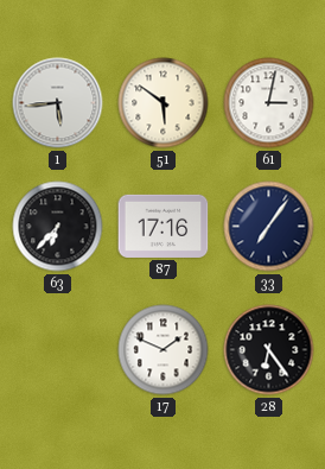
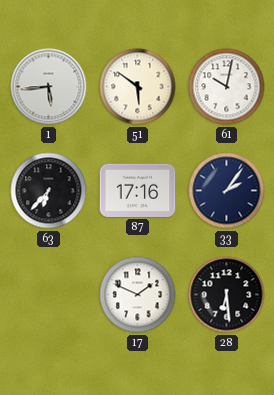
61: 3:02 -> 10:02 (227, 87)
33: 7:06 -> 2:06 (227, 191)
28: 6:24 -> 6:29 (227, 295)
